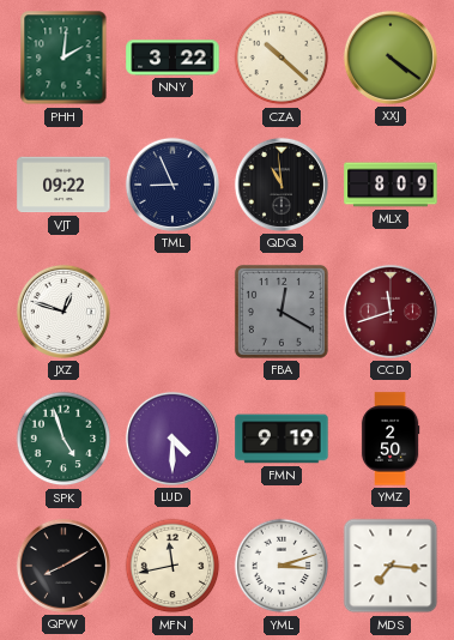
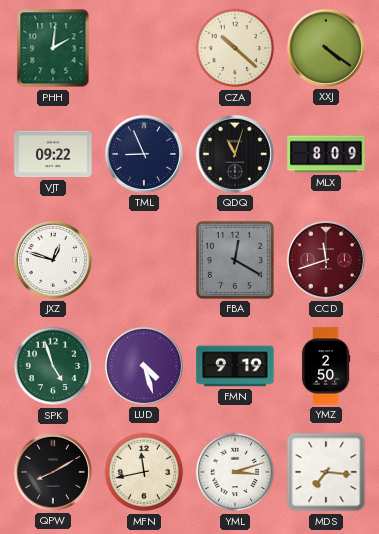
NNY: 3:22 -> none (172, 58)
QDQ: 10:59 -> 11:03 (235, 154)
LUD: 4:30 -> 4:27 (144, 366)
